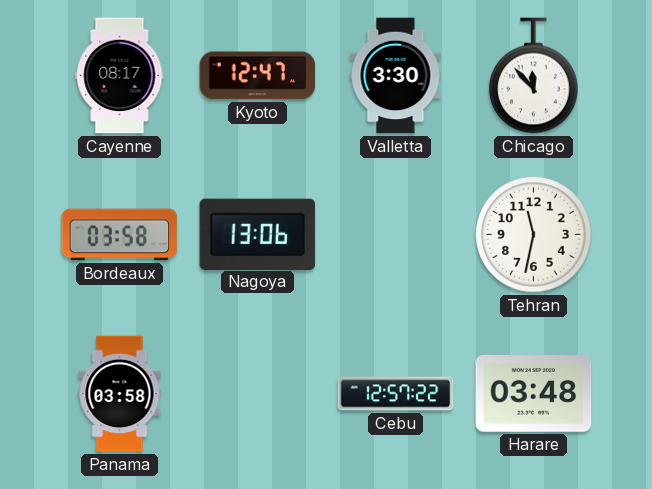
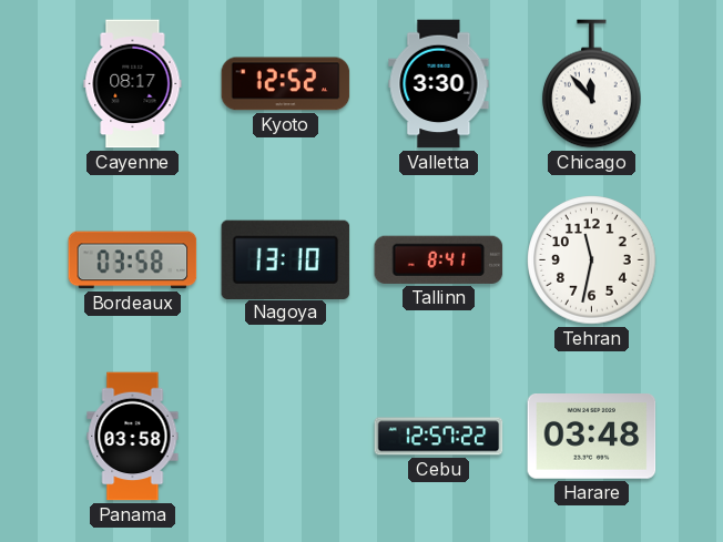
Kyoto: 12:47 -> 12:52 (286, 84)
Nagoya: 13:06 -> 13:10 (286, 259)
Tallinn: none -> 8:41 (439, 259)
